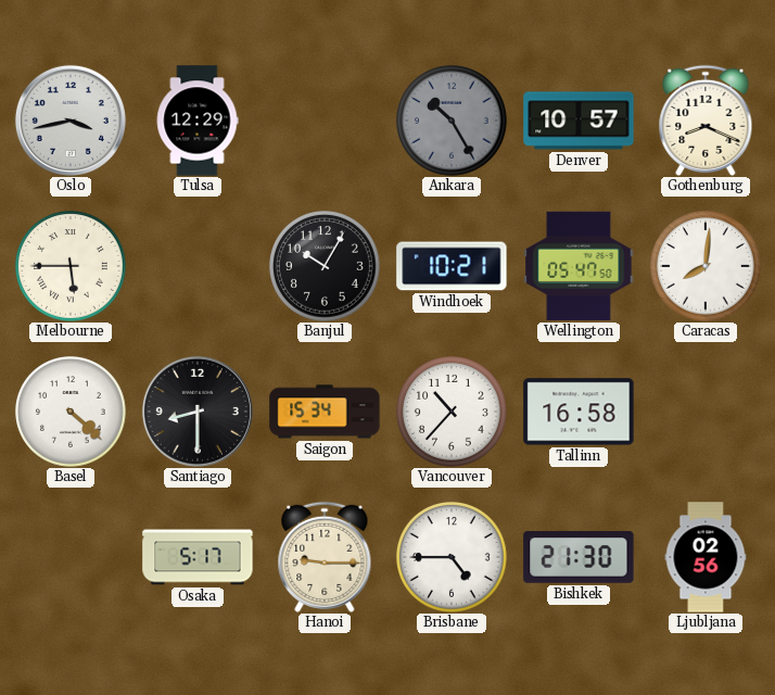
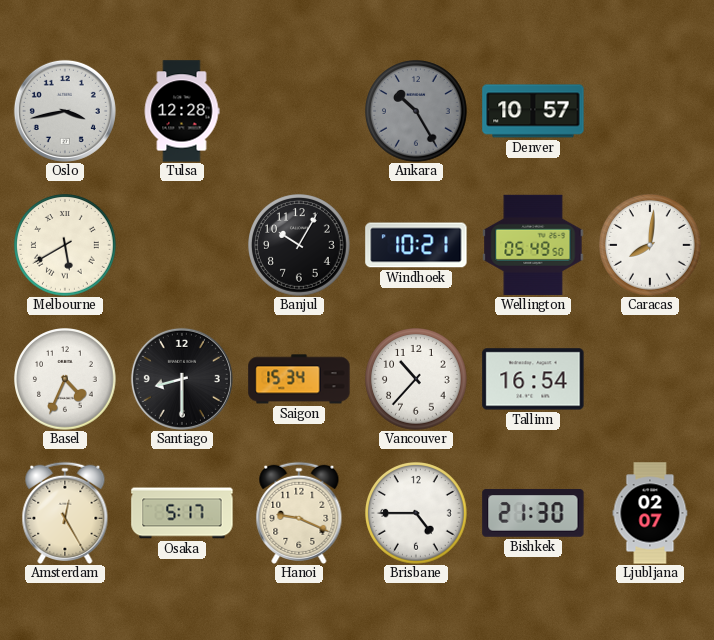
Tulsa: 12:29 -> 12:28 (182, 111)
Gothenburg: 8:19 -> none (706, 121)
Melbourne: 5:45 -> 5:40 (66, 246)
Wellington: 05:47 -> 05:49 (533, 245)
Basel: 4:22 -> 4:34 (66, 380)
Tallinn: 16:58 -> 16:54 (533, 379)
Amsterdam: none -> 12:25 (65, 513)
Hanoi: 9:15 -> 9:19 (299, 513)
Ljubljana: 02:56 -> 02:07 (650, 513)
